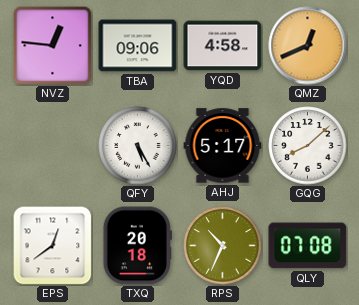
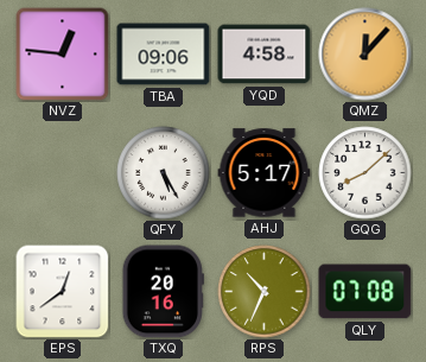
QMZ: 12:41 -> 12:07 (365, 55)
TXQ: 20:18 -> 20:16 (163, 292)
